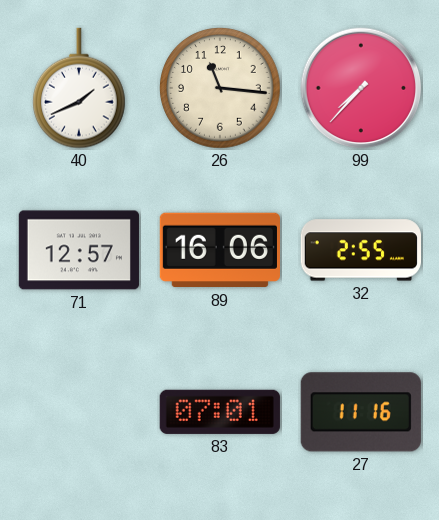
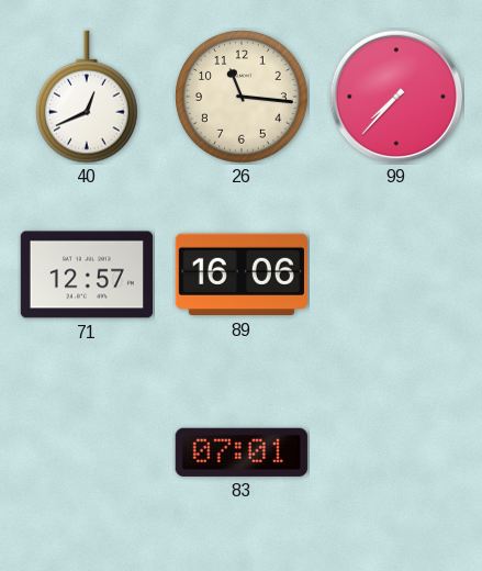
40: 1:41 -> 12:41 (88, 97)
32: 2:55 -> none (361, 250)
27: 11:16 -> none (361, 412)
